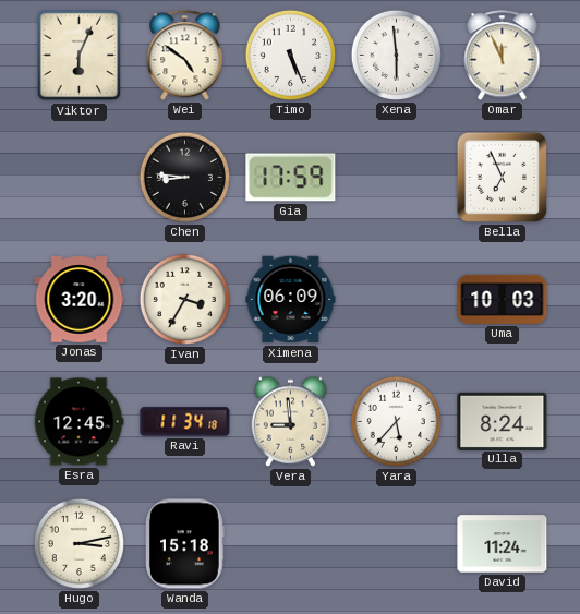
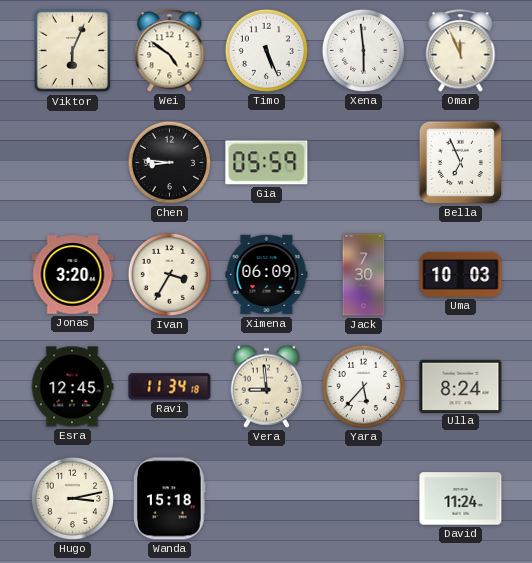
Gia: 17:59 -> 05:59 (267, 163)
Jack: none -> 7:30 (364, 275)
